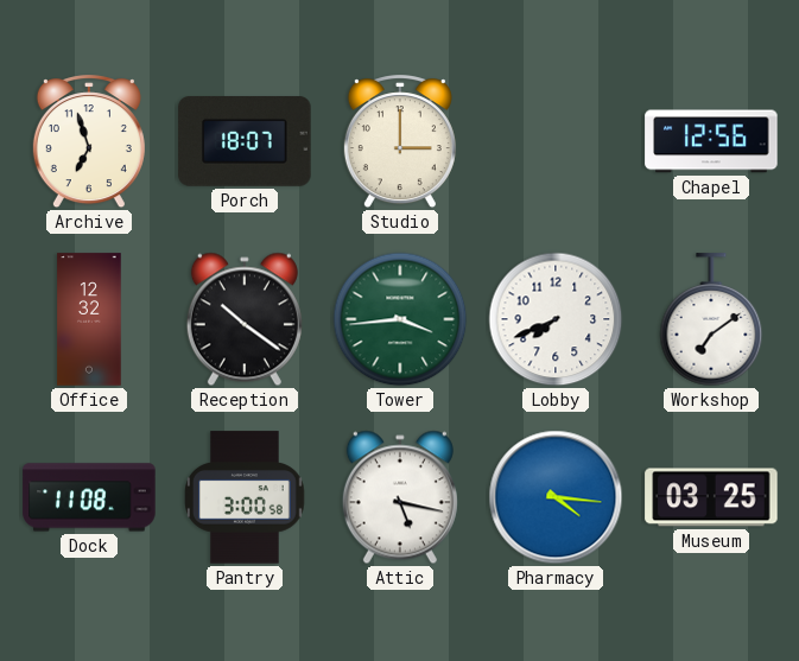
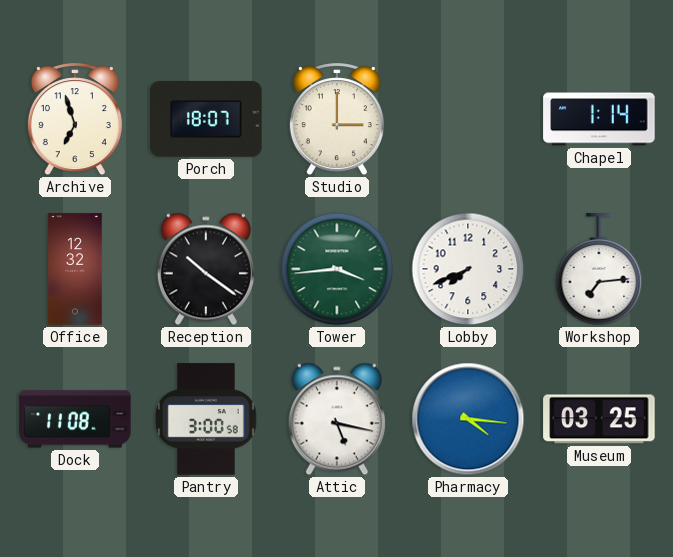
Chapel: 12:56 -> 1:14 (599, 119)
Workshop: 7:09 -> 7:14 (599, 270)
